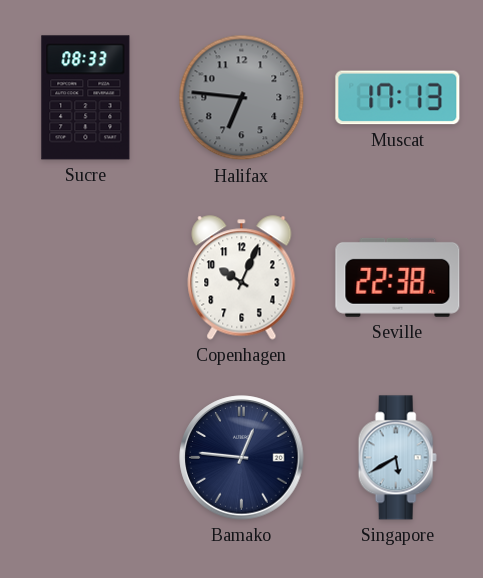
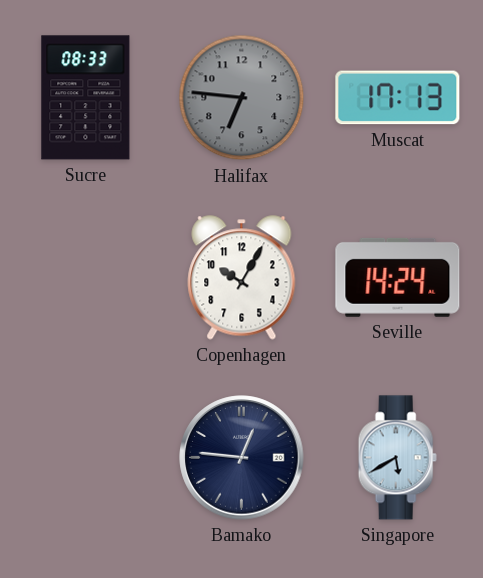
Copenhagen: 10:04 -> 10:05 (242, 278)
Seville: 22:38 -> 14:24 (398, 277)
